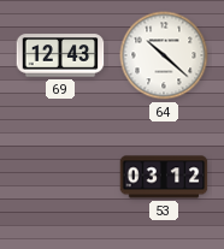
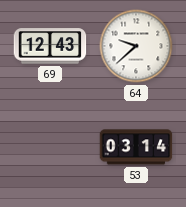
64: 10:22 -> 9:38 (136, 46)
53: 03:12 -> 03:14 (136, 147)
